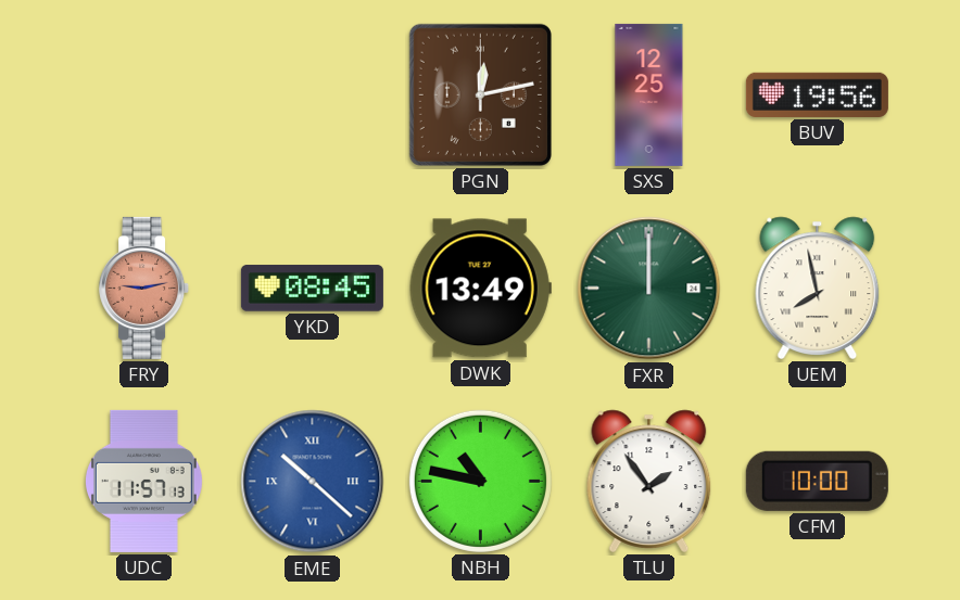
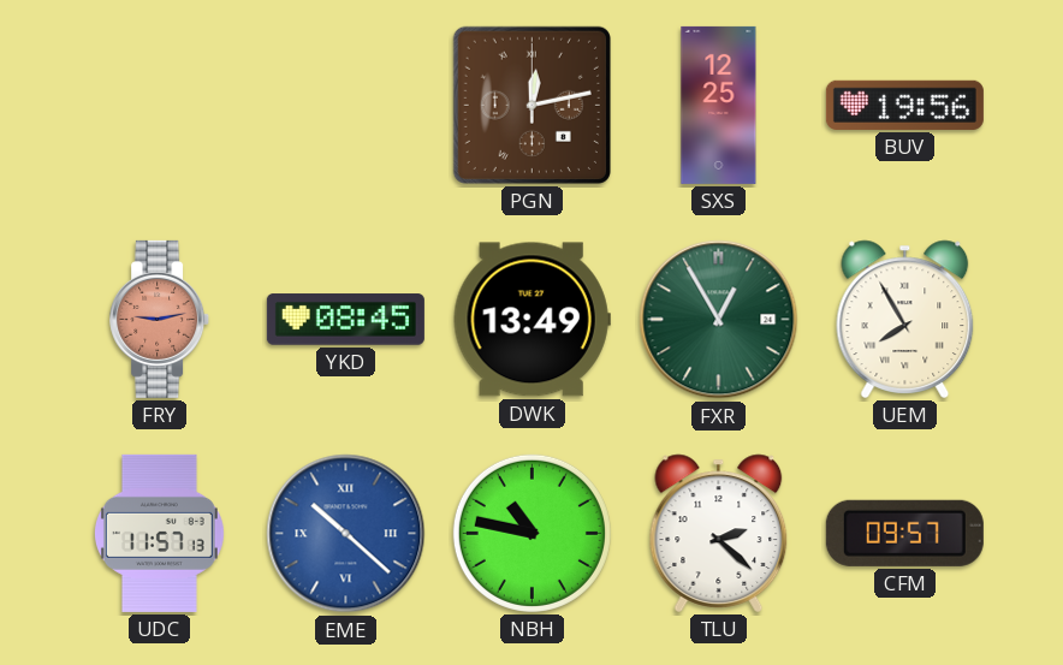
FXR: 12:00 -> 12:55 (719, 320)
UEM: 7:58 -> 7:55 (905, 319)
TLU: 1:54 -> 2:22 (719, 533)
CFM: 10:00 -> 09:57 (904, 533)
